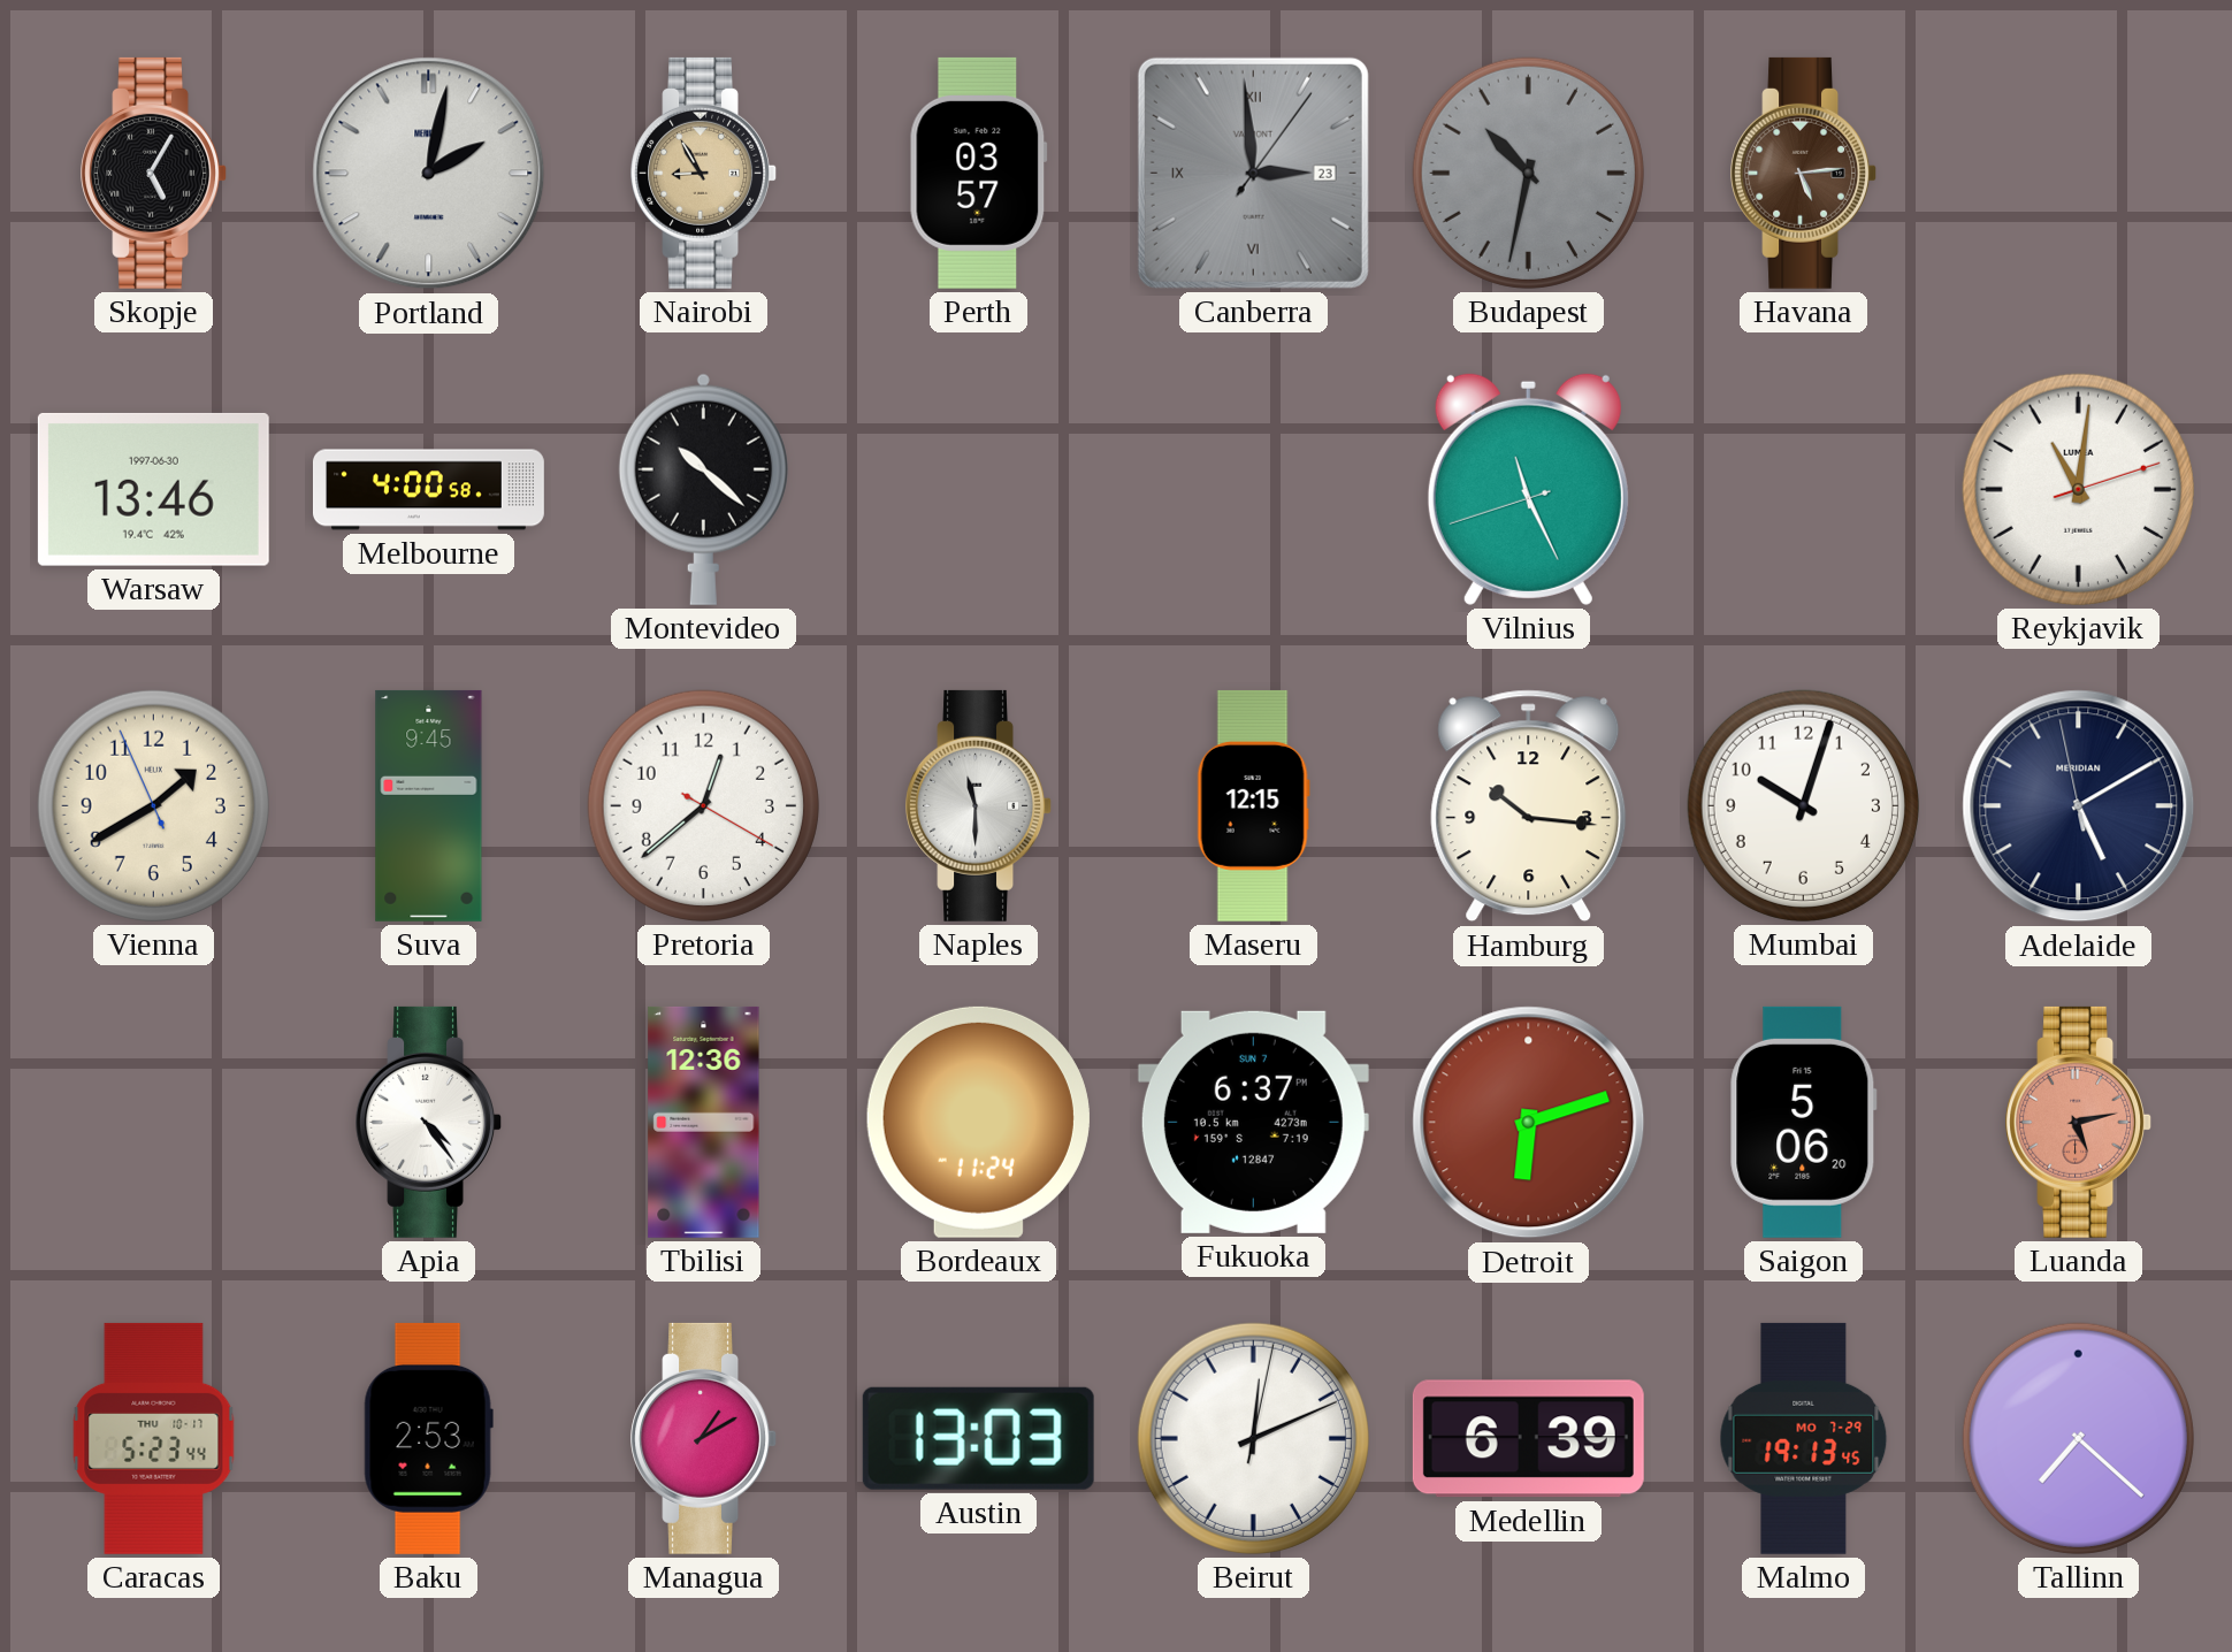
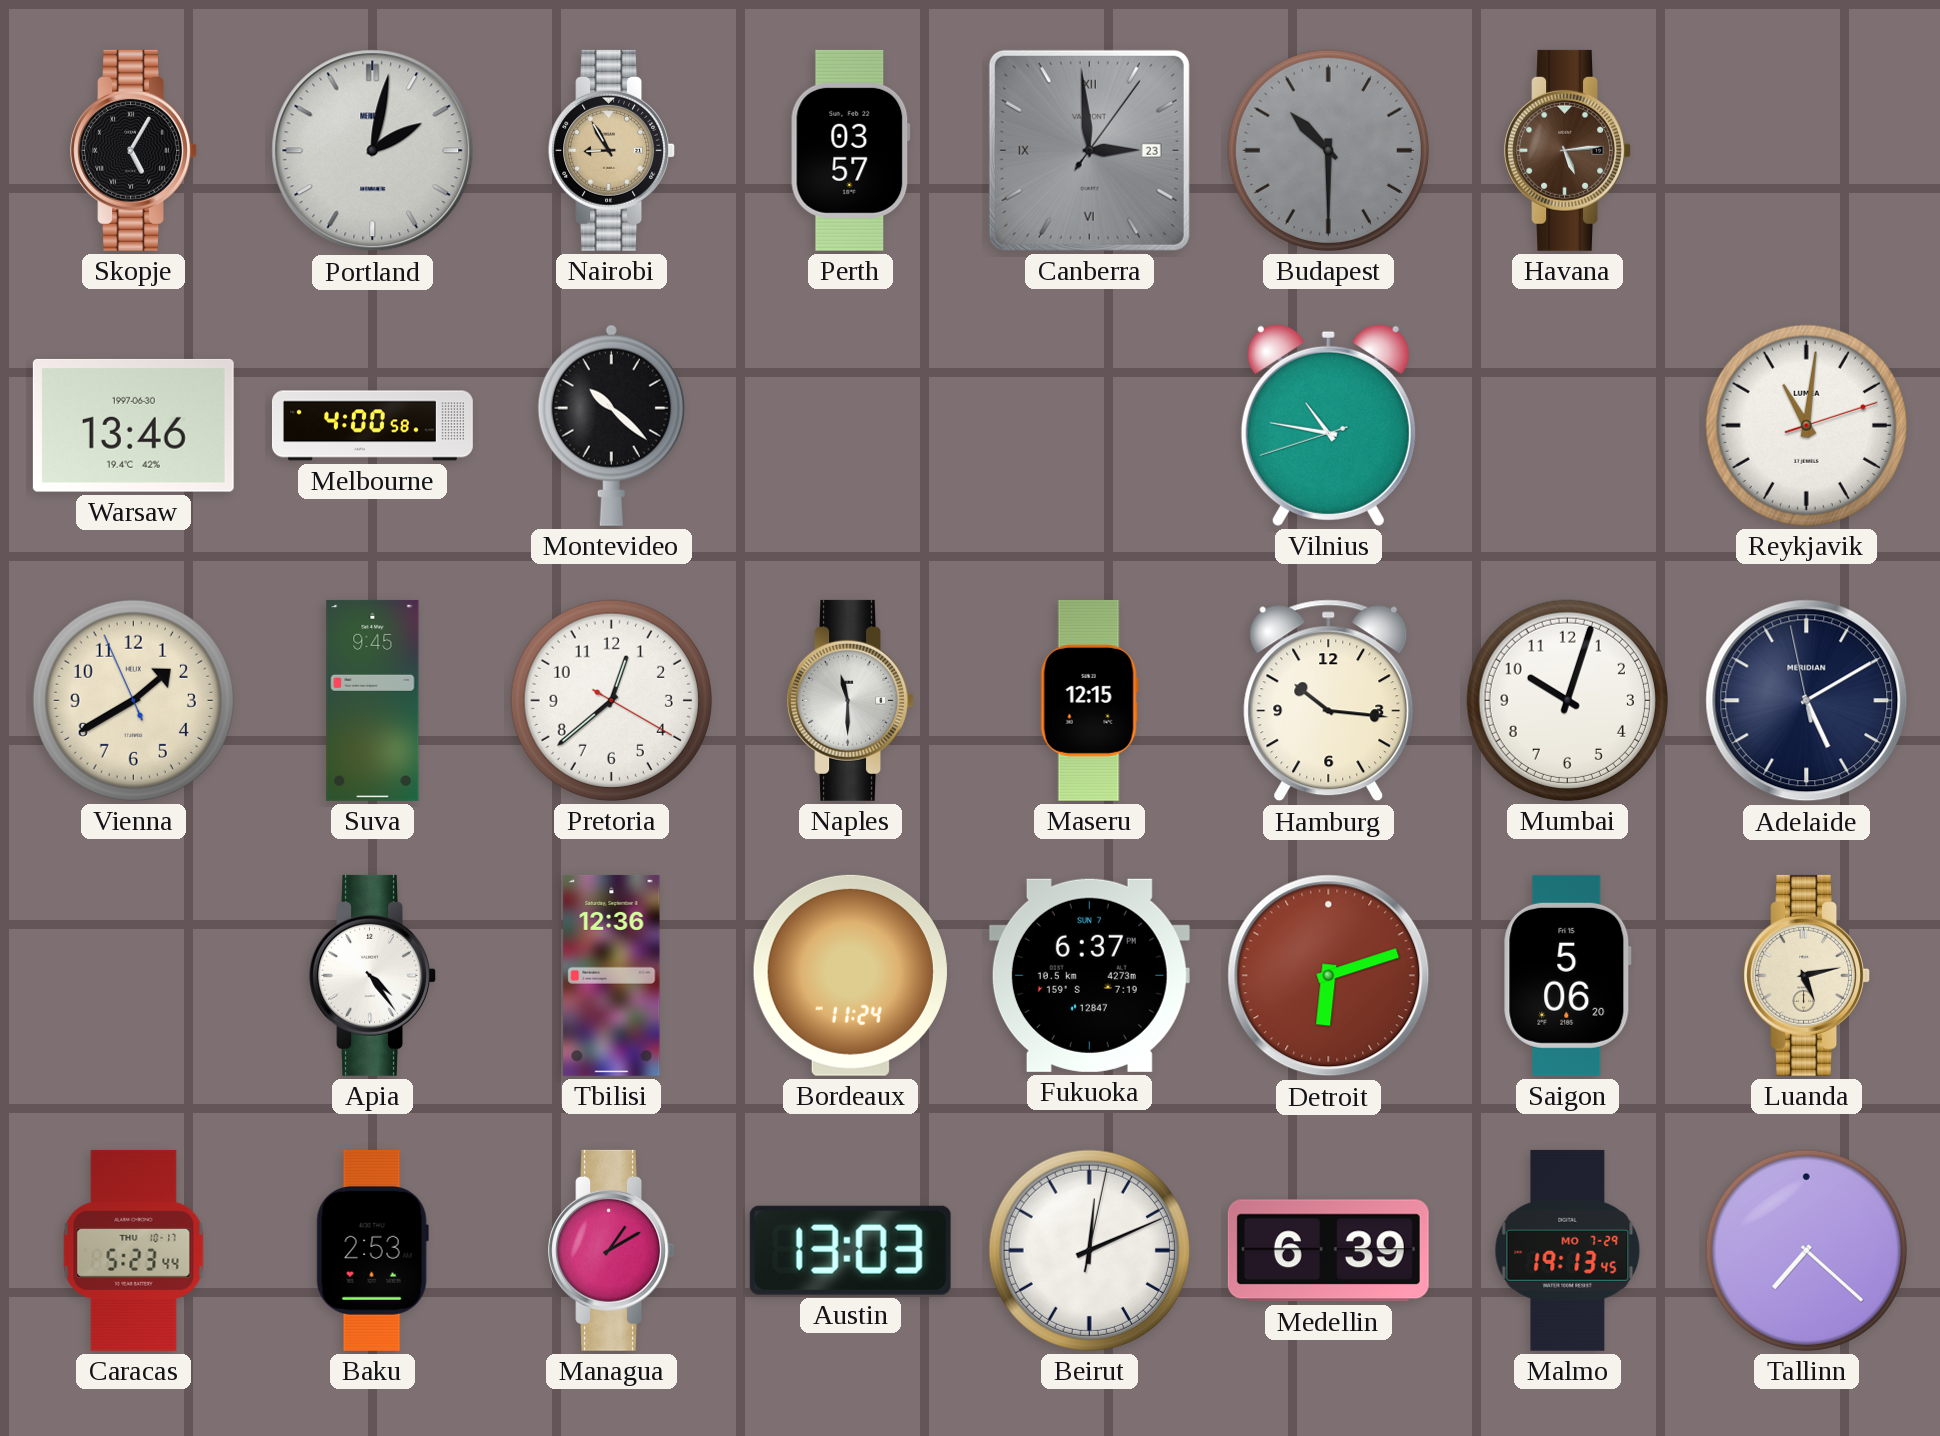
Budapest: 10:32 -> 10:30 (1328, 150)
Vilnius: 11:25 -> 10:46 (1328, 425)
Luanda dial: salmon -> cream (1806, 975)
